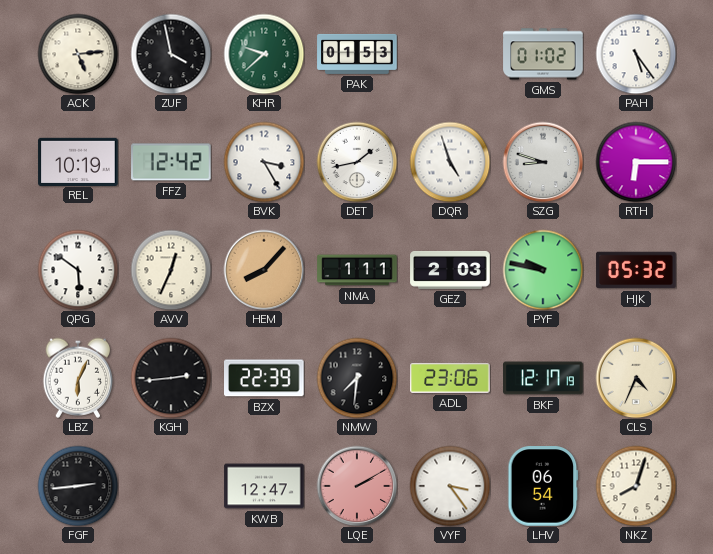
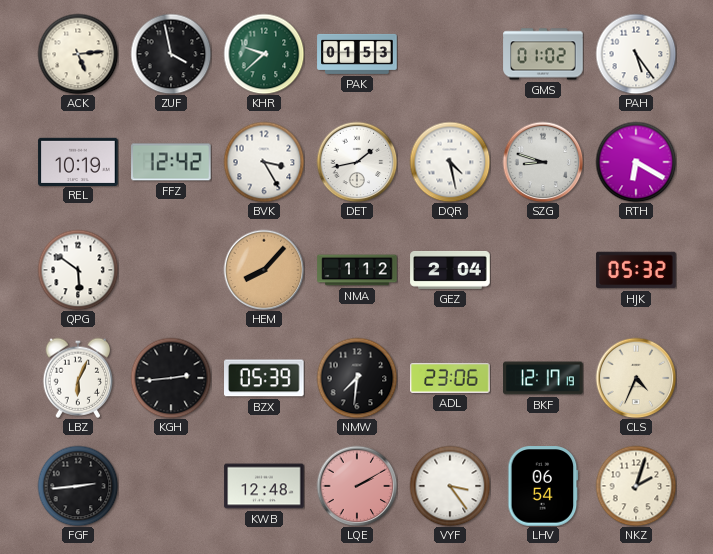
DQR: 4:57 -> 4:28 (450, 162)
RTH: 6:15 -> 6:20 (636, 162)
AVV: 12:34 -> none (171, 270)
NMA: 1:11 -> 1:12 (357, 270)
GEZ: 2:03 -> 2:04 (450, 270)
PYF: 9:47 -> none (543, 270)
BZX: 22:39 -> 05:39 (265, 378)
KWB: 12:47 -> 12:48 (264, 486)
NKZ: 8:03 -> 2:03 (636, 486)
